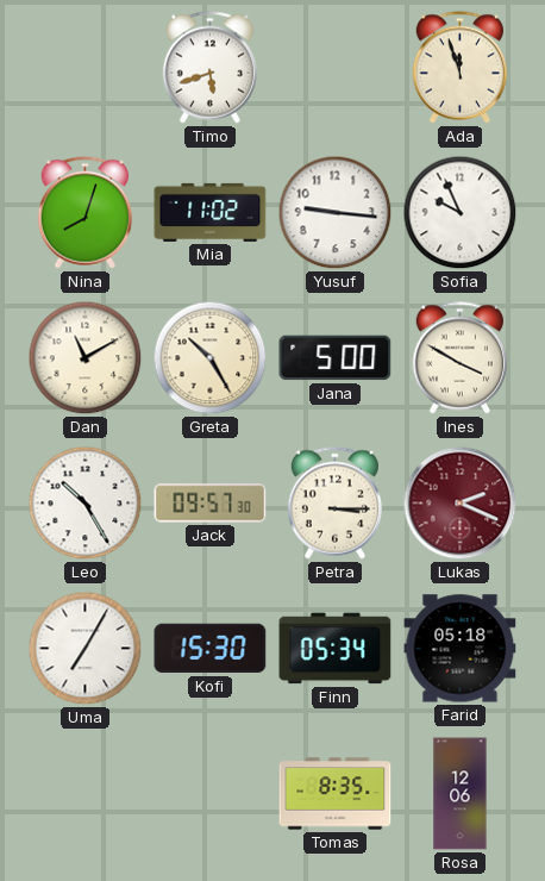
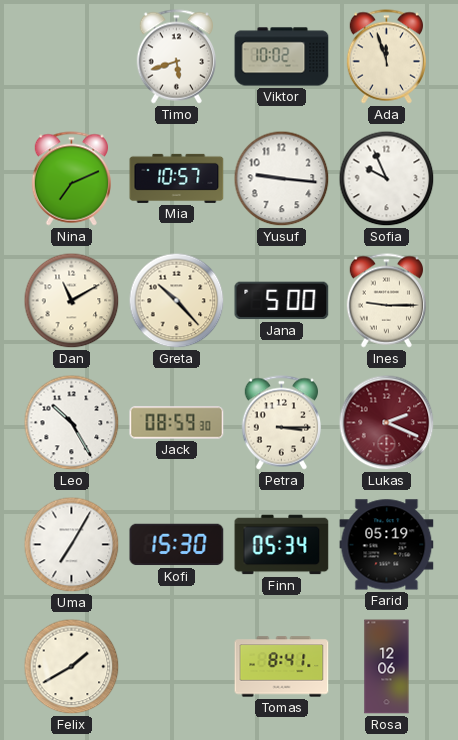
Viktor: none -> 10:02 (282, 57)
Nina: 8:03 -> 7:11 (71, 179)
Mia: 11:02 -> 10:57 (177, 178)
Greta: 10:25 -> 10:23 (177, 301)
Ines: 3:50 -> 9:15 (386, 301)
Jack: 09:57 -> 08:59 (177, 423)
Farid: 05:18 -> 05:19 (387, 545)
Felix: none -> 1:40 (72, 667)
Tomas: 8:35 -> 8:41 (282, 667)
